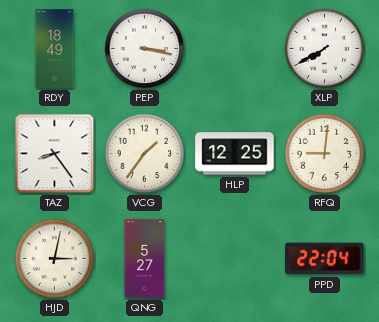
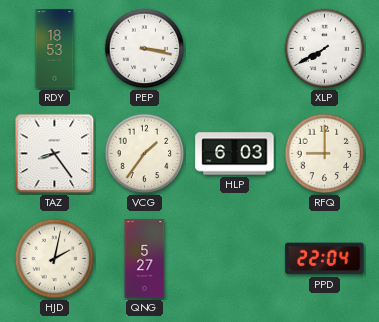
RDY: 18:49 -> 18:53 (55, 49)
HLP: 12:25 -> 6:03 (235, 154)
RFQ: 9:01 -> 9:00 (325, 154)
HJD: 3:02 -> 2:02 (55, 259)
